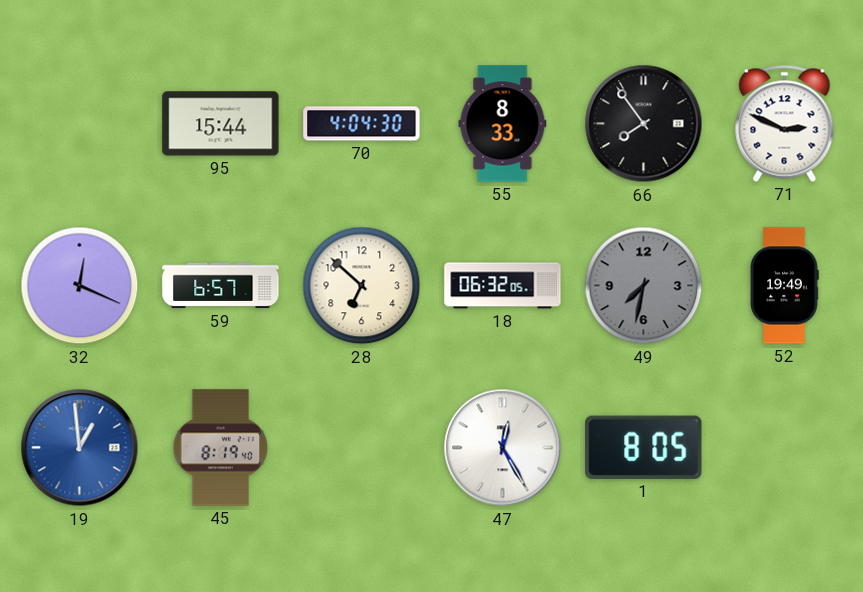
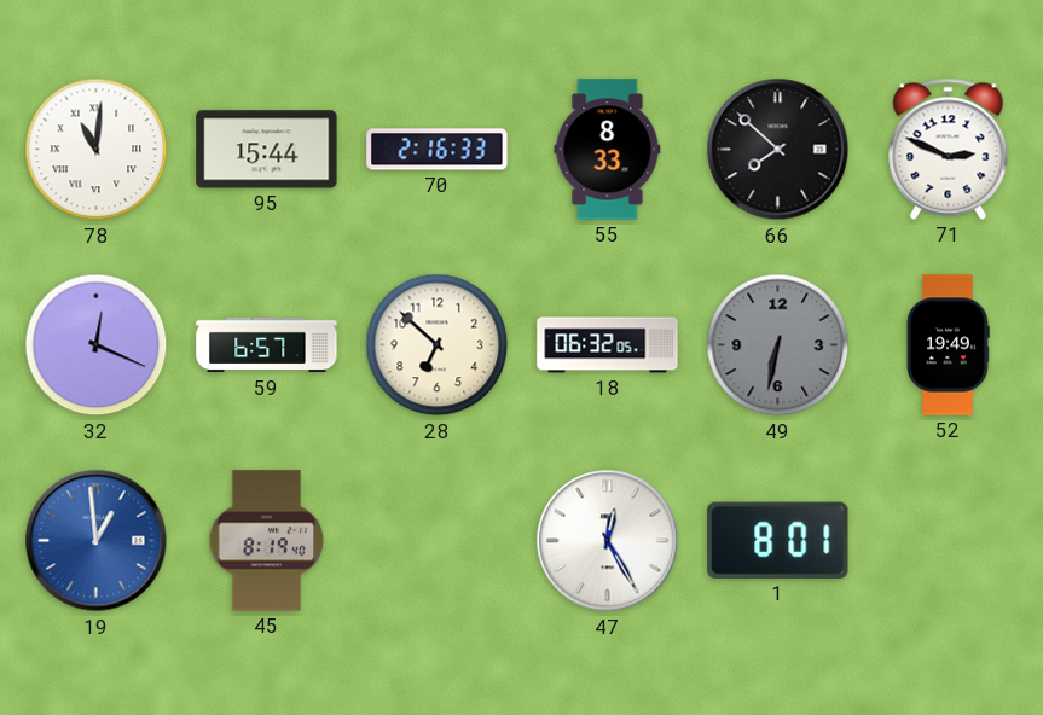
78: none -> 11:01 (97, 150)
70: 4:04 -> 2:16 (438, 150)
66: 7:54 -> 7:52 (778, 150)
49: 7:32 -> 6:32 (778, 345)
1: 8:05 -> 8:01 (778, 540)
